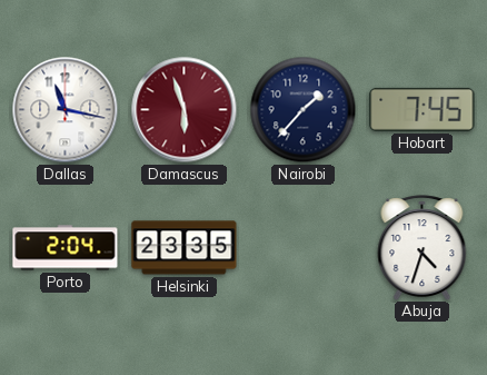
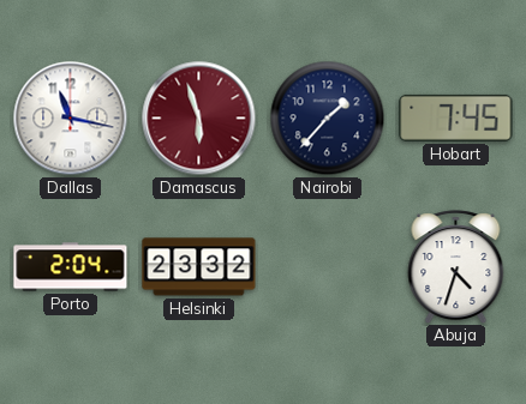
Helsinki: 23:35 -> 23:32 (199, 267)
